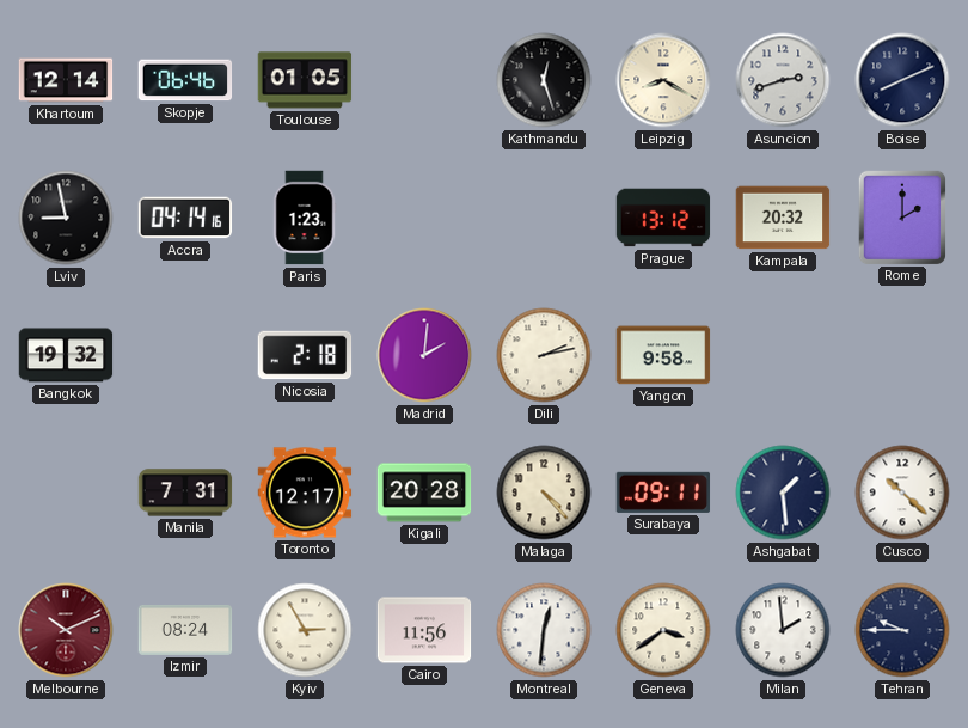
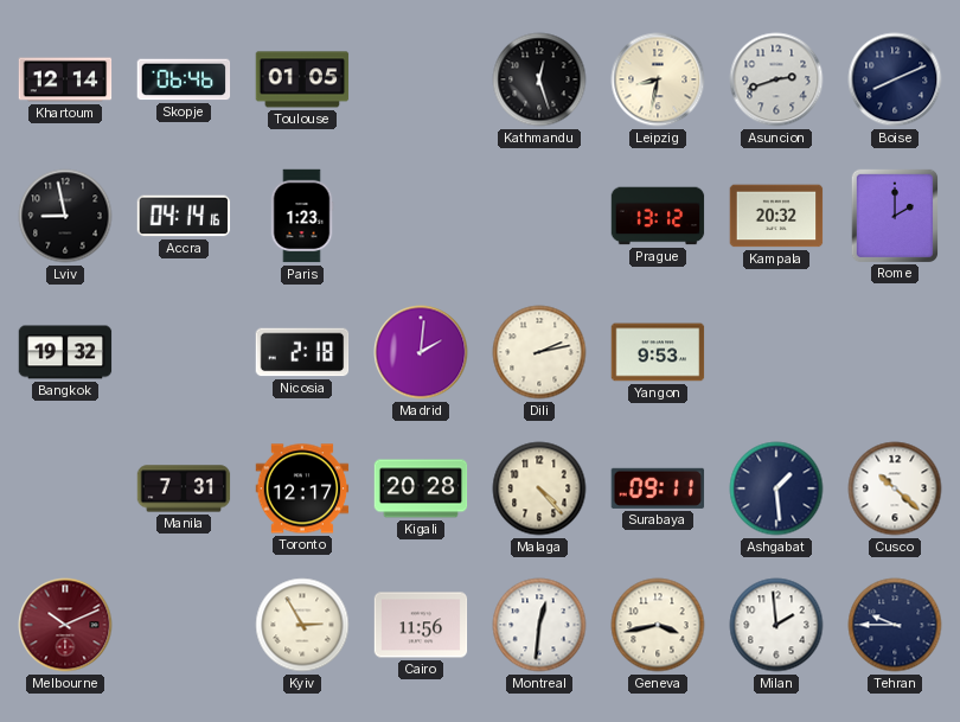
Leipzig: 8:20 -> 8:32 (658, 79)
Yangon: 9:58 -> 9:53 (658, 352)
Izmir: 08:24 -> none (185, 630)
Geneva: 3:39 -> 3:43 (658, 625)
